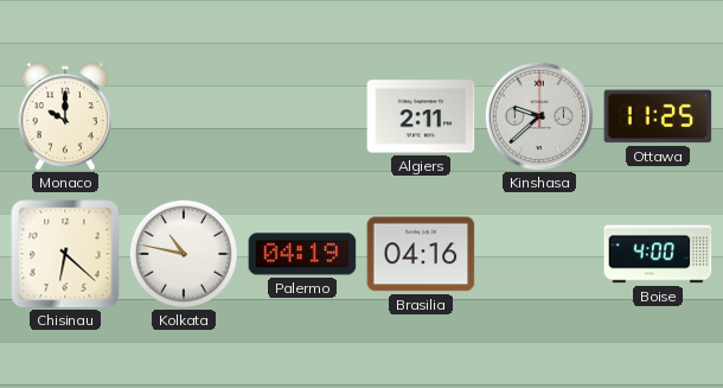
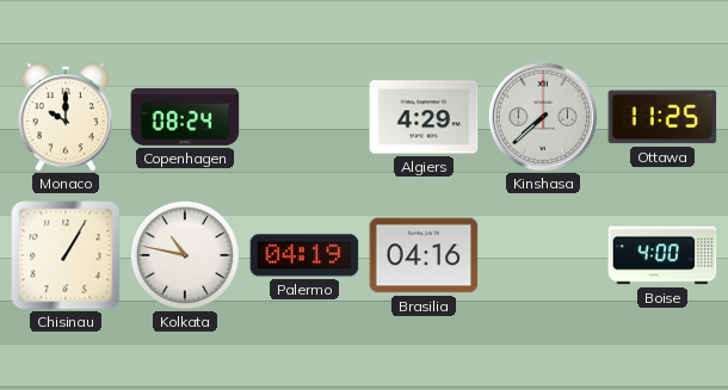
Copenhagen: none -> 08:24 (185, 117)
Algiers: 2:11 -> 4:29 (424, 117)
Kinshasa: 9:38 -> 7:38 (543, 117)
Chisinau: 6:22 -> 1:05 (66, 255)
